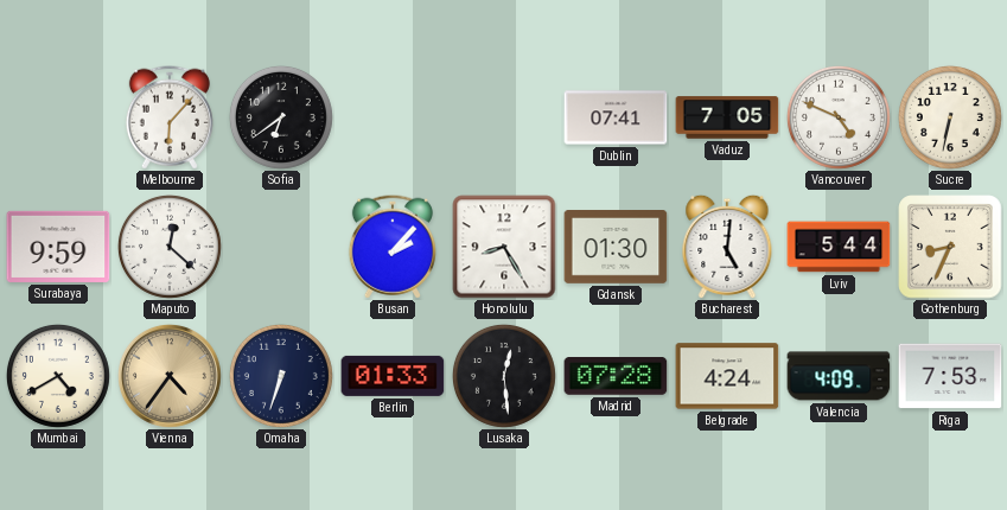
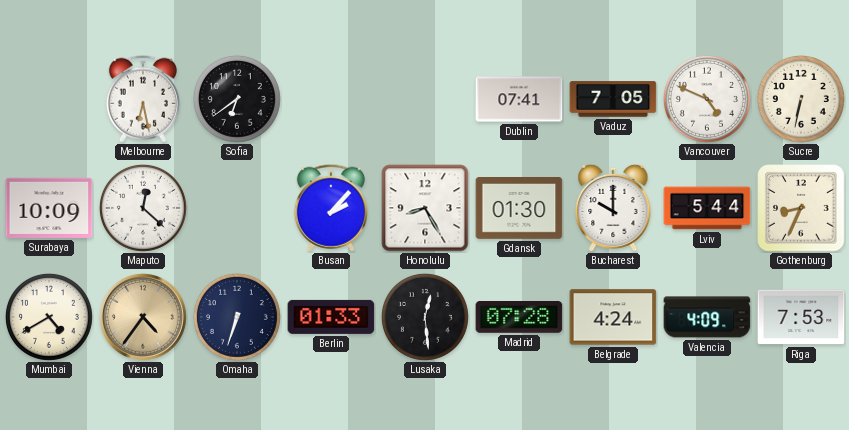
Melbourne: 6:07 -> 6:28 (143, 99)
Surabaya: 9:59 -> 10:09 (49, 208)
Bucharest: 5:01 -> 10:00 (613, 208)
